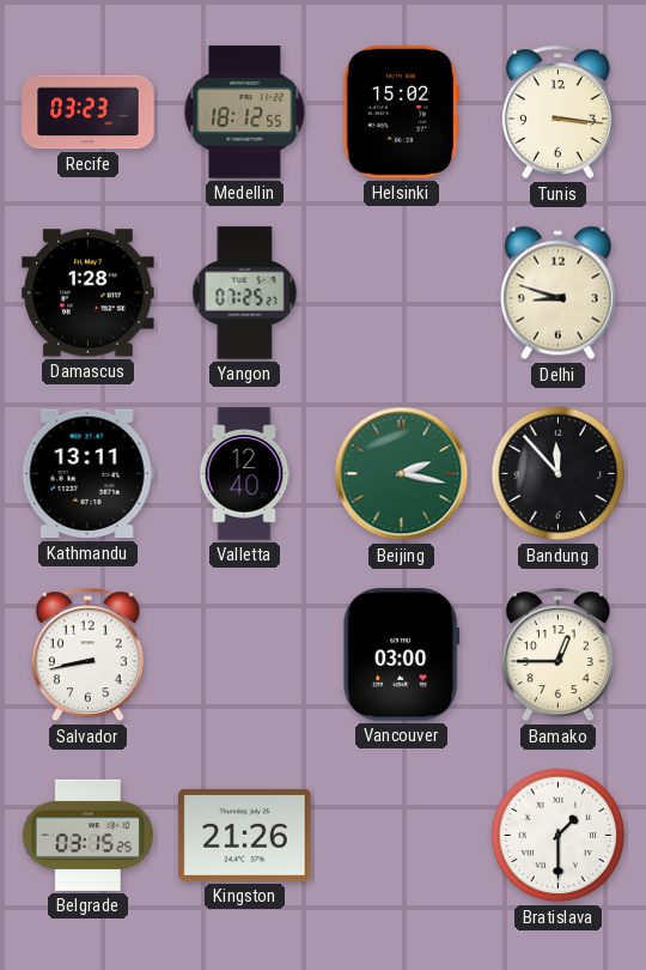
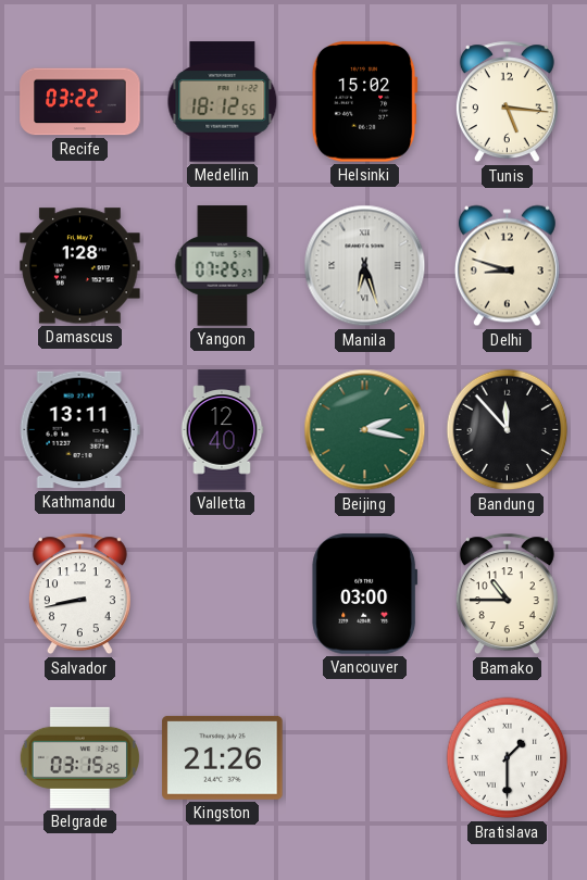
Recife: 03:23 -> 03:22 (80, 102)
Tunis: 3:16 -> 5:16 (507, 102)
Manila: none -> 6:27 (365, 266)
Bamako: 12:45 -> 10:45 (507, 594)
